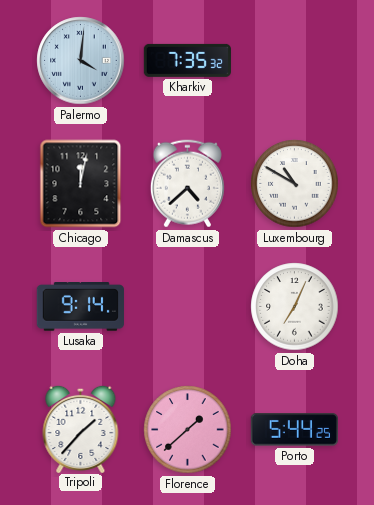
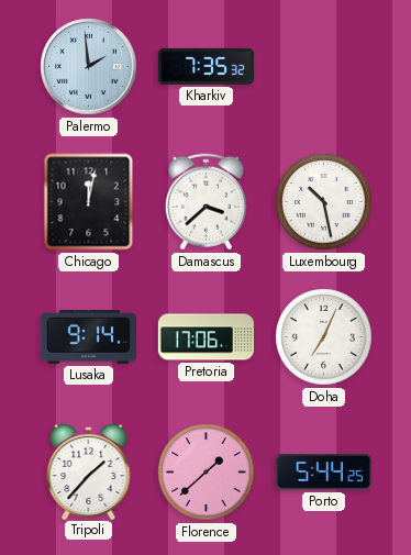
Palermo: 4:01 -> 1:59 (89, 67)
Damascus: 4:38 -> 3:38 (205, 202)
Luxembourg: 10:50 -> 10:28 (324, 202)
Pretoria: none -> 17:06 (205, 337)
